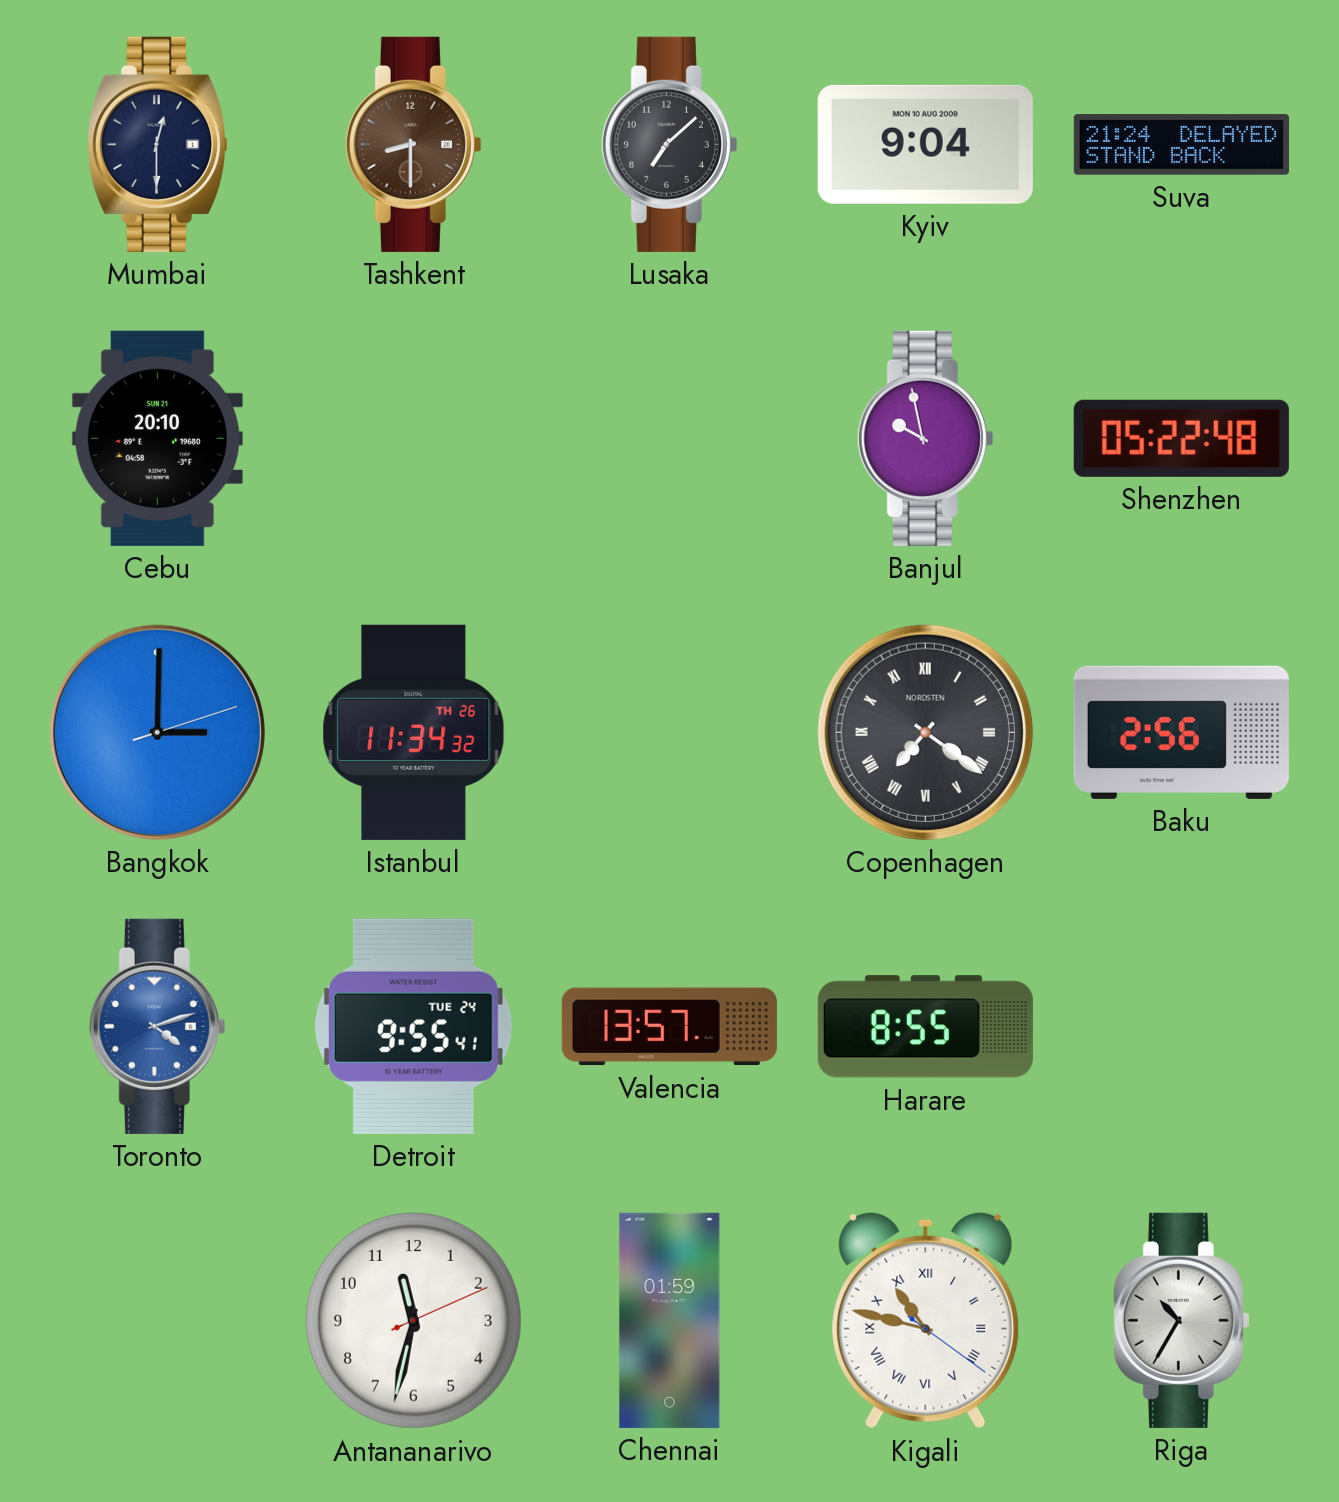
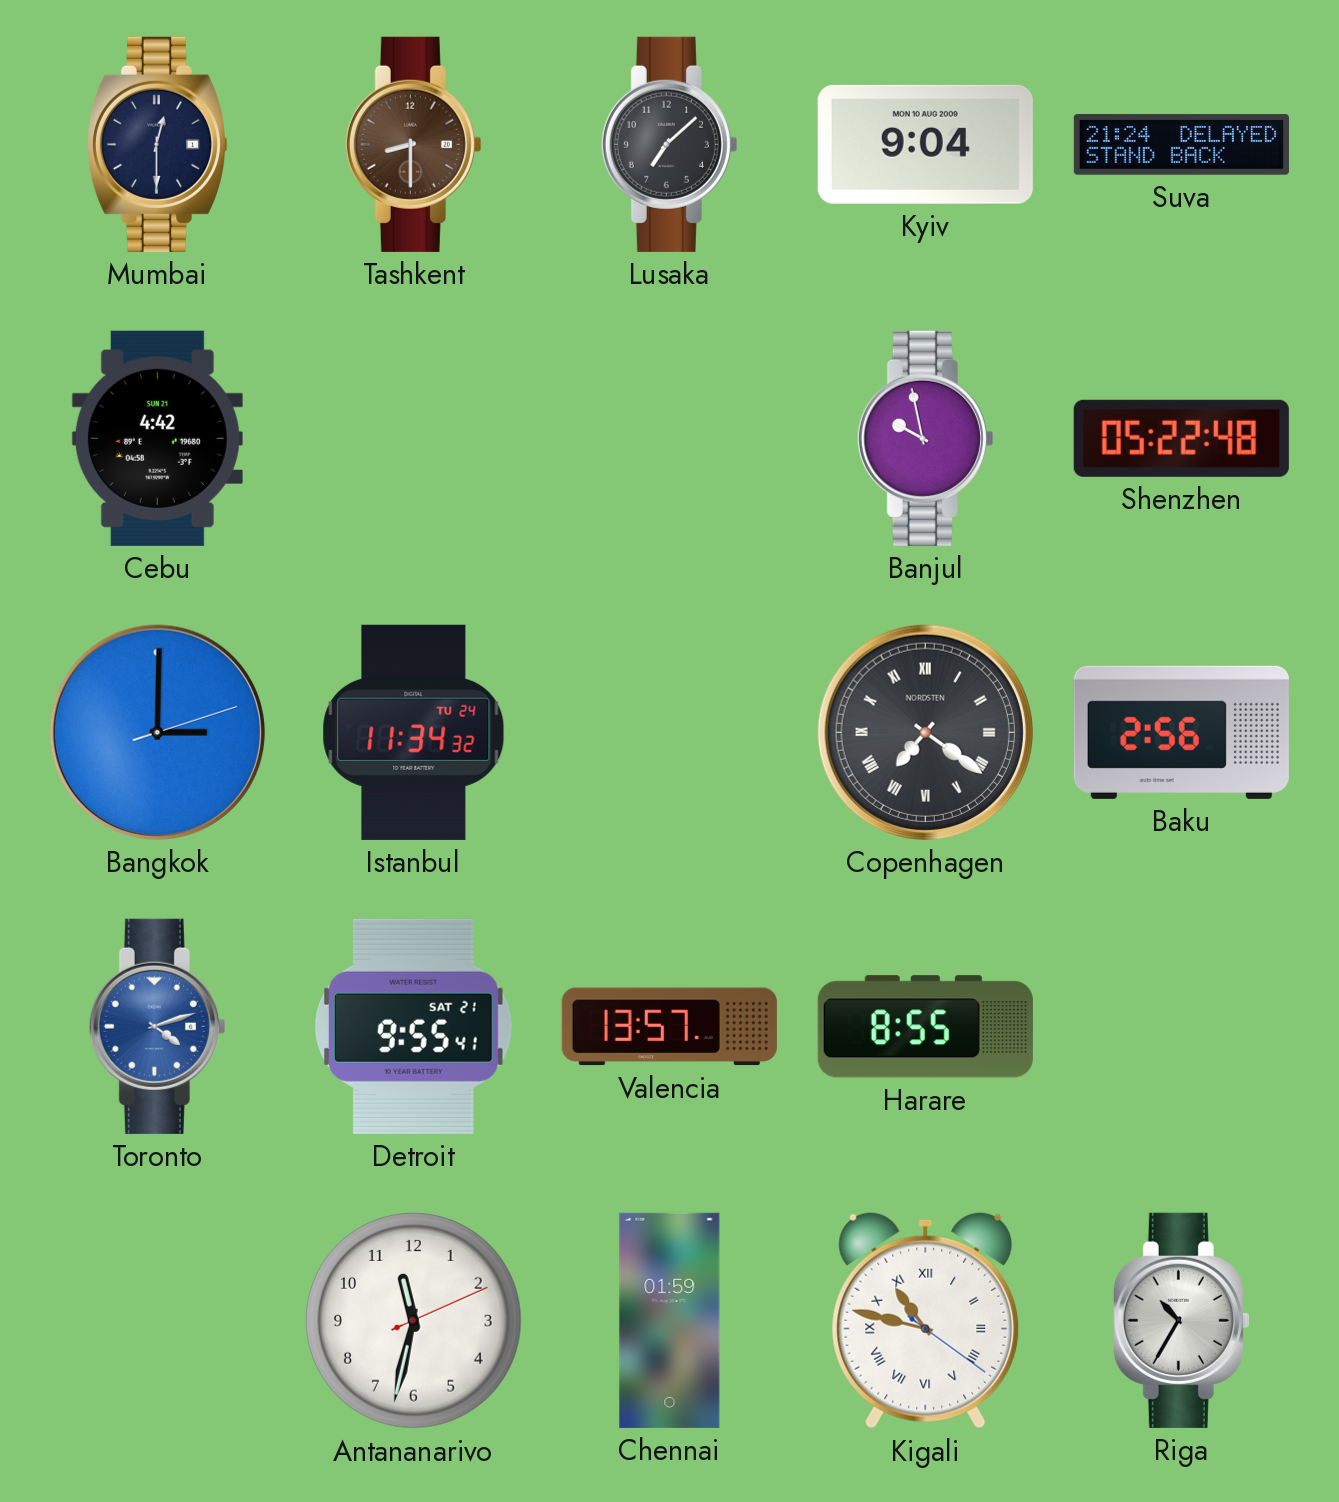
Cebu: 20:10 -> 4:42 (157, 438)
Istanbul date: TH 26 -> TU 24 (414, 732)
Detroit date: TUE 24 -> SAT 21 (413, 1026)
